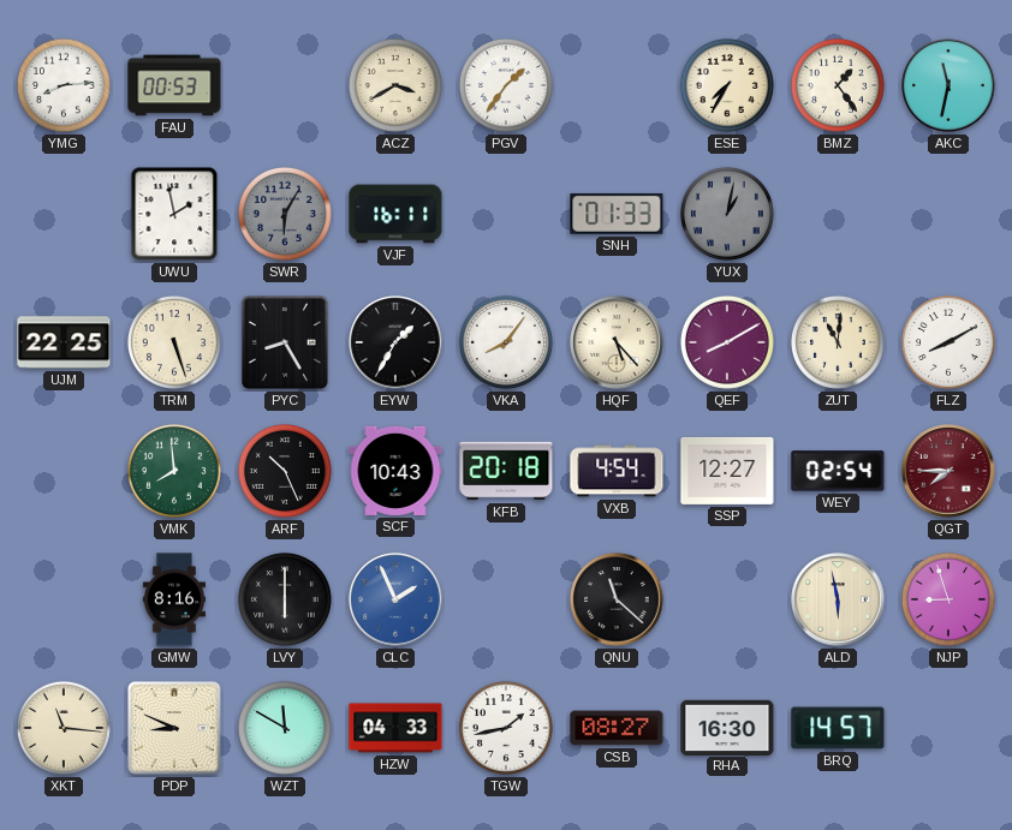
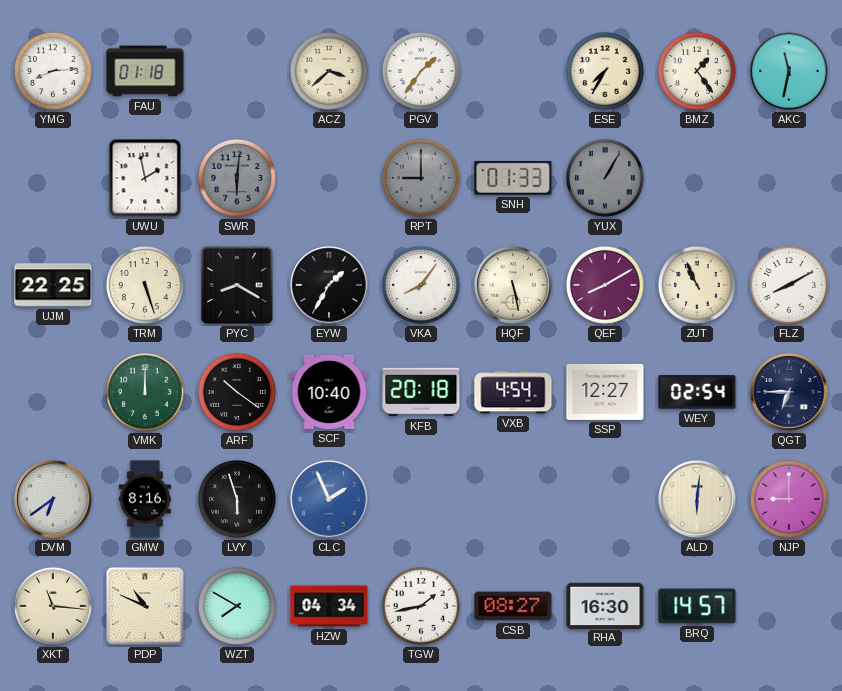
FAU: 00:53 -> 01:18 (145, 71)
ACZ: 3:40 -> 3:38 (329, 71)
SWR: 6:05 -> 6:01 (237, 178)
VJF: 16:11 -> none (395, 214)
RPT: none -> 9:00 (421, 178)
YUX: 1:02 -> 1:05 (605, 178)
PYC: 8:25 -> 8:20 (238, 286)
HQF: 5:23 -> 5:28 (513, 285)
ZUT: 11:01 -> 10:56 (697, 285)
VMK: 7:59 -> 12:00 (145, 392)
ARF: 10:26 -> 10:21 (237, 392)
SCF: 10:43 -> 10:40 (329, 392)
QGT: 7:45 -> 6:45 (789, 392)
QGT dial: burgundy -> navy (789, 392)
DVM: none -> 6:39 (53, 499)
LVY: 6:00 -> 5:57 (237, 499)
QNU: 11:22 -> none (617, 599)
ALD: 5:58 -> 6:01 (697, 499)
NJP: 8:57 -> 9:00 (789, 499)
PDP: 8:49 -> 10:49 (145, 606)
WZT: 11:50 -> 7:50 (237, 606)
HZW: 04:33 -> 04:34 (329, 606)
